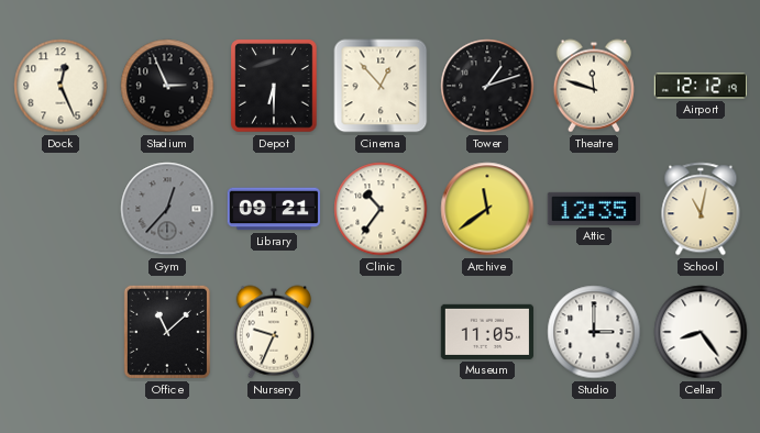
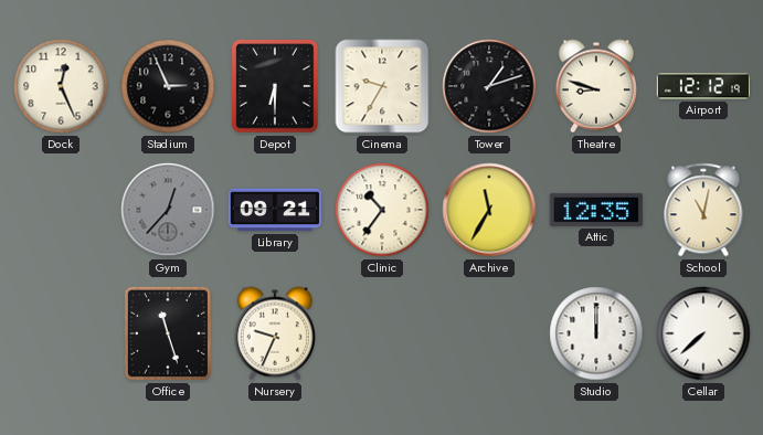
Cinema: 12:53 -> 9:35 (382, 86)
Theatre: 11:48 -> 8:48 (596, 86)
Archive: 11:39 -> 11:35 (489, 210)
Office: 11:08 -> 11:27 (168, 333)
Museum: 11:05 -> none (486, 332)
Studio: 3:00 -> 12:00 (596, 333)
Cellar: 8:24 -> 7:38 (703, 333)
